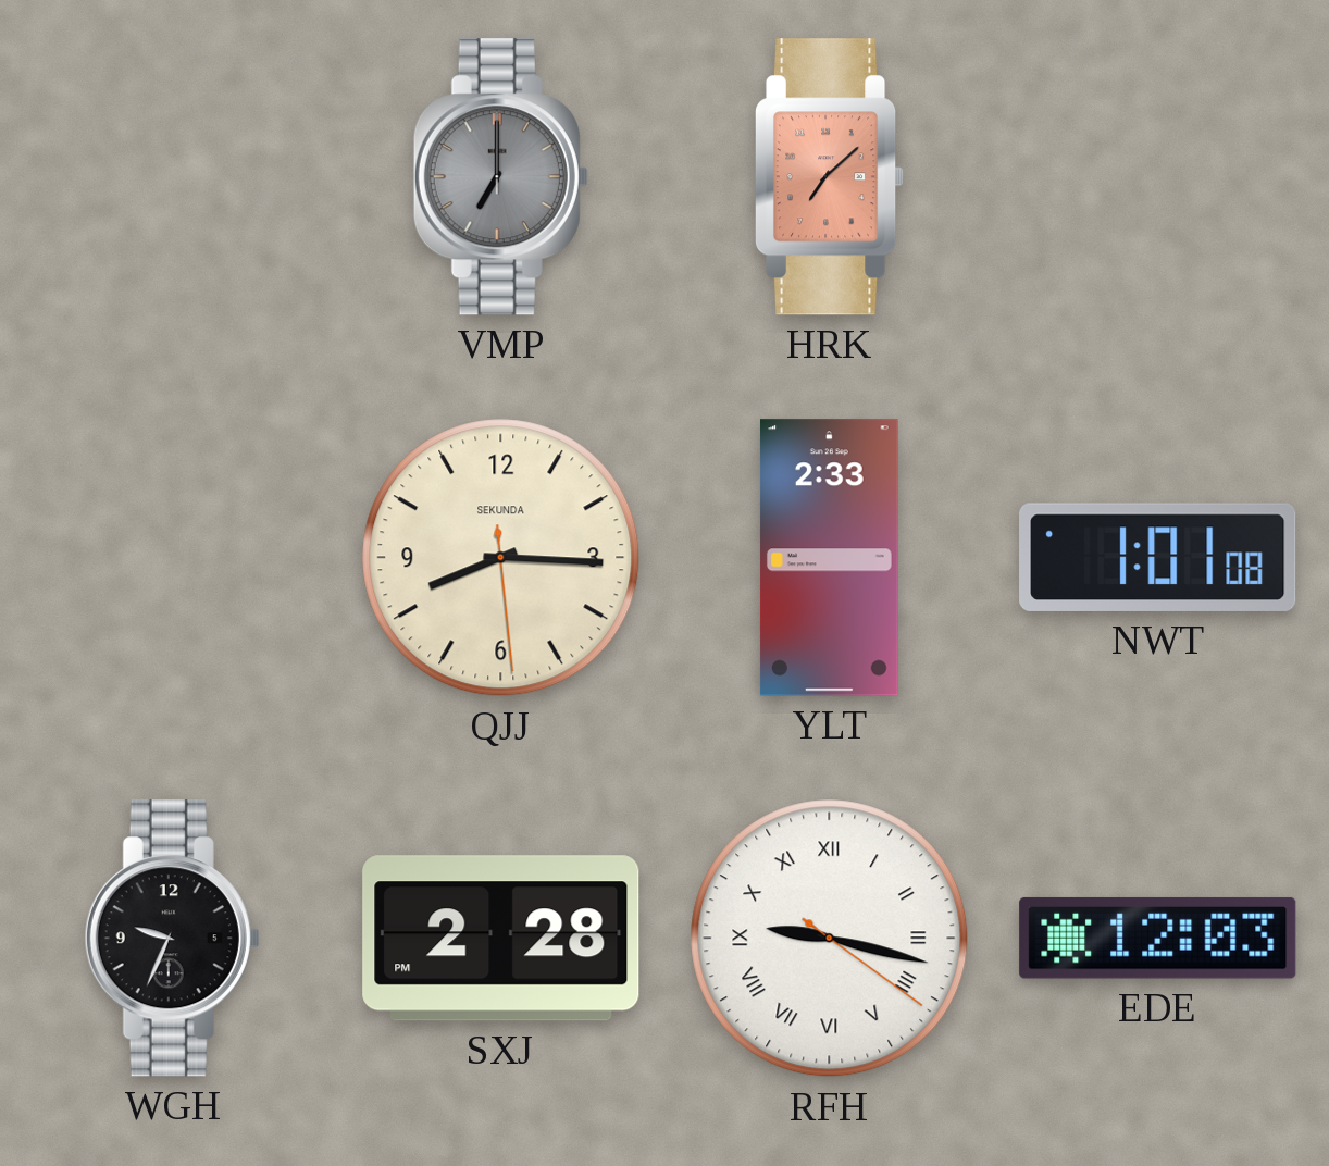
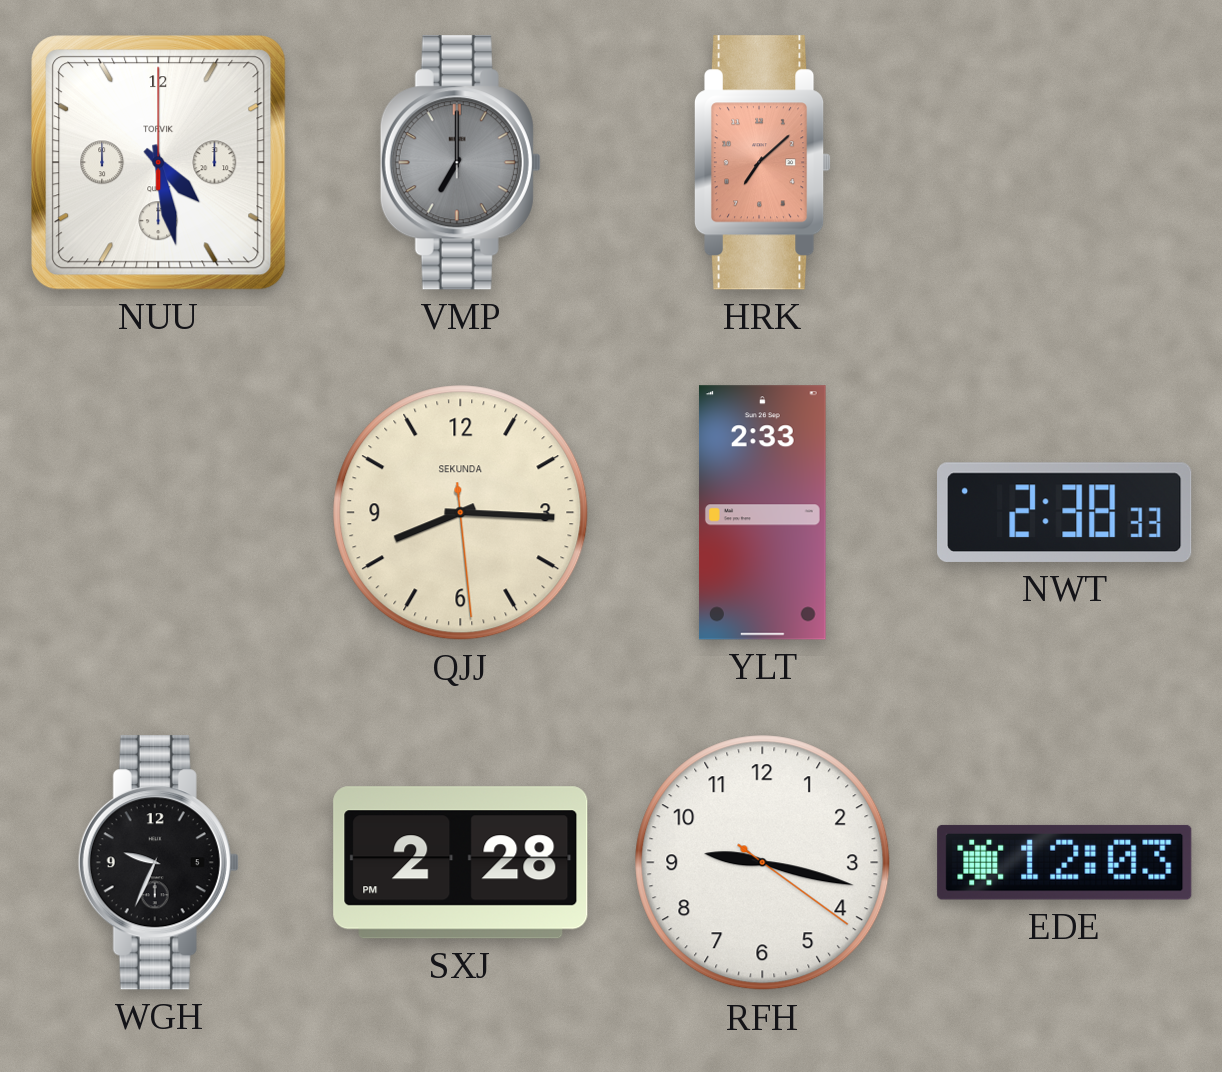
NUU: none -> 4:28 (159, 163)
NWT: 1:01 -> 2:38 (1065, 512)
RFH numerals: Roman -> Arabic (763, 863)
